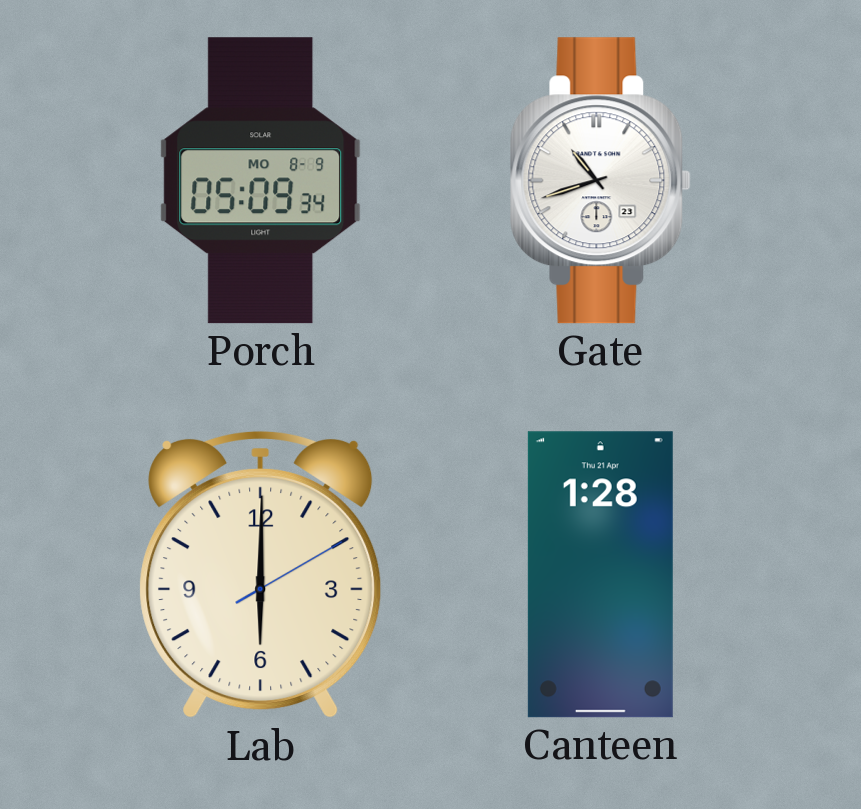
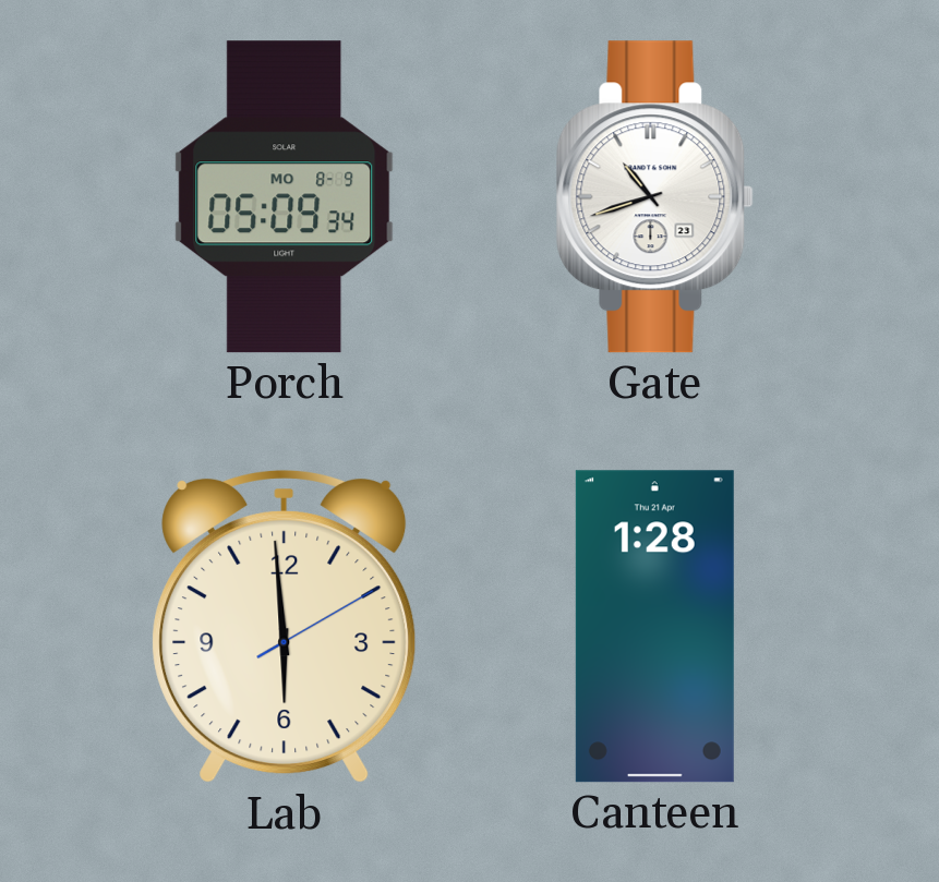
Lab: 6:00 -> 5:59 (285, 627)
